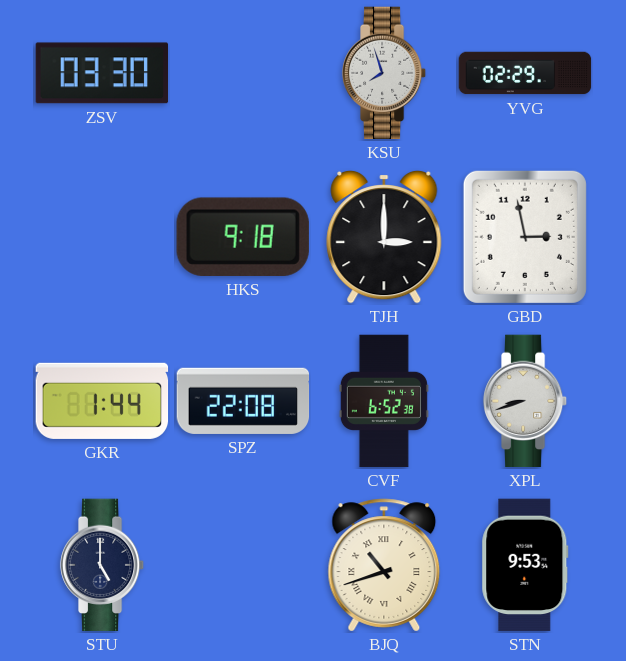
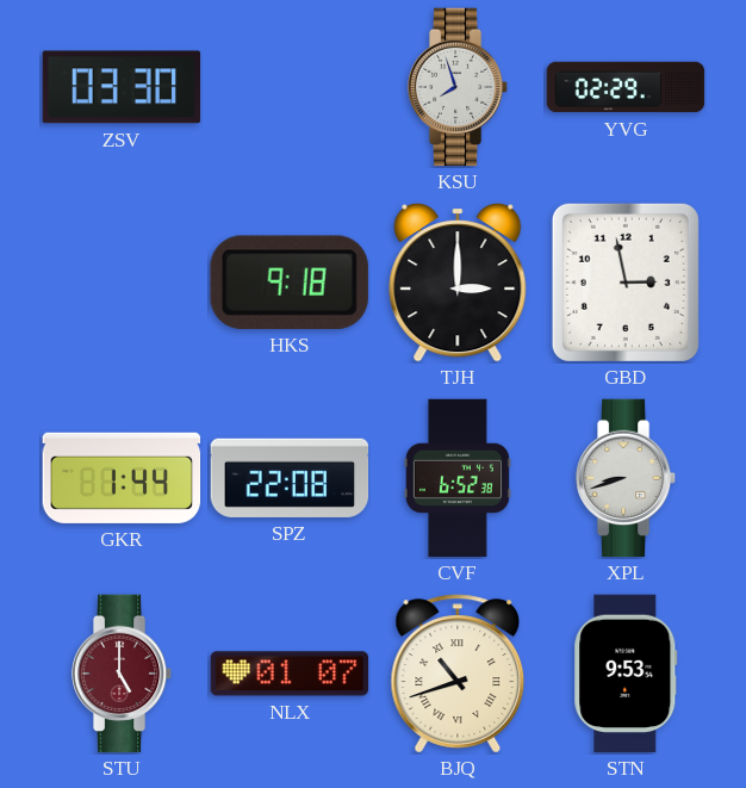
STU dial: navy -> burgundy (122, 674)
NLX: none -> 01:07 (290, 674)
